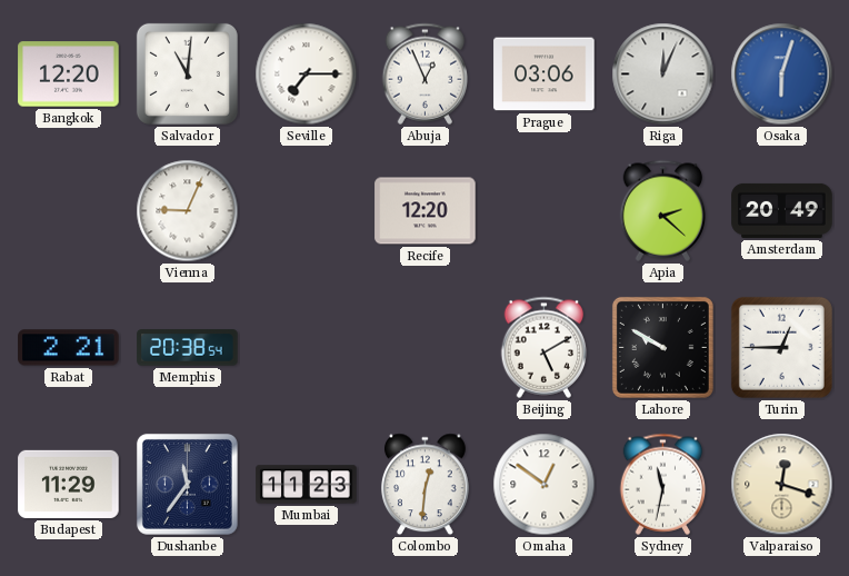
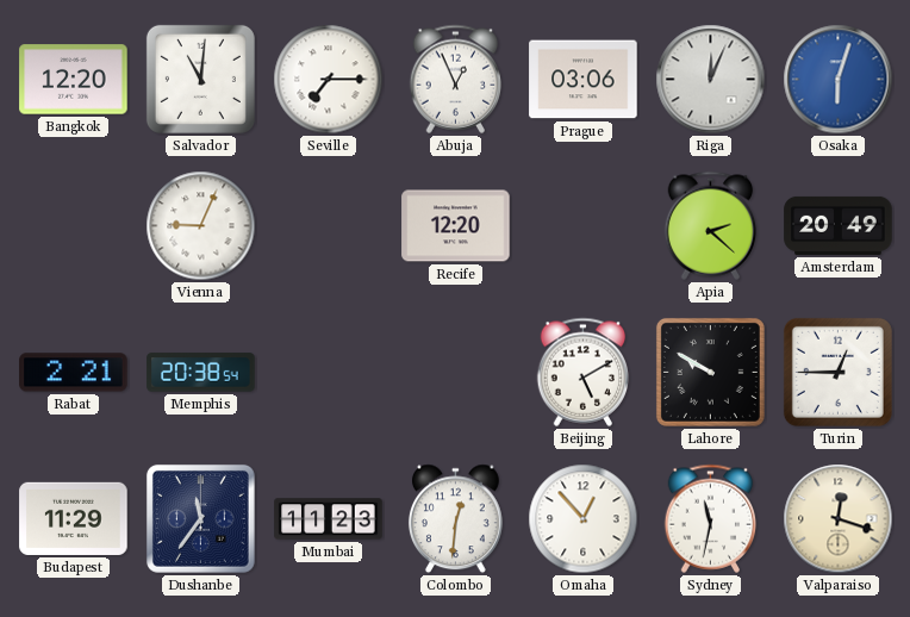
Omaha: 12:51 -> 12:53 (584, 519)
